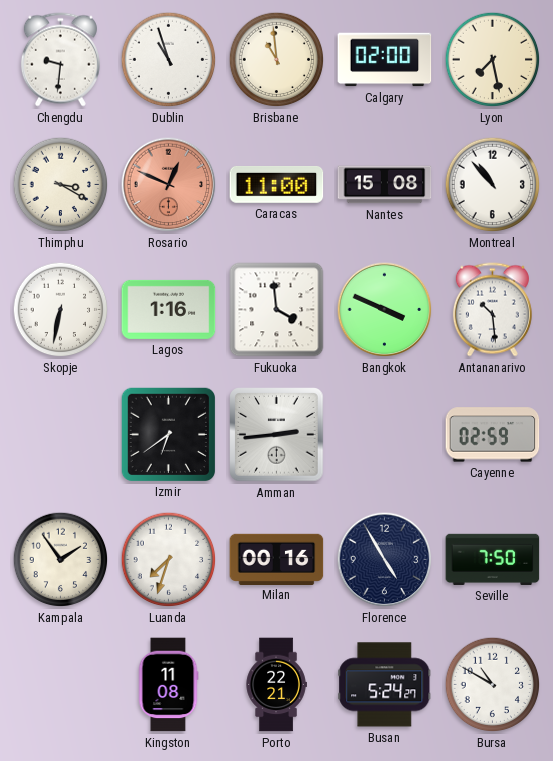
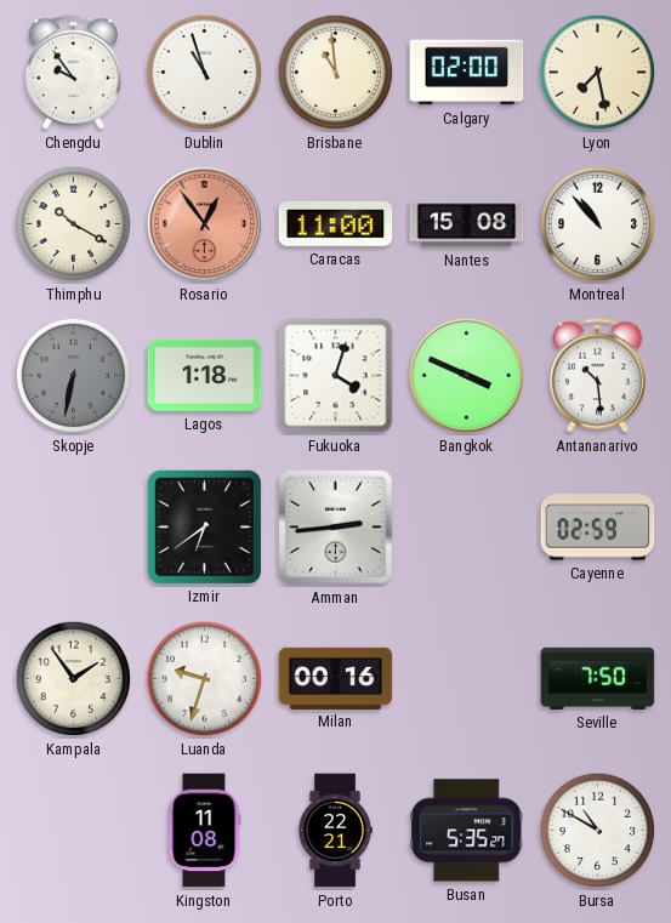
Chengdu: 9:31 -> 9:54 (73, 73)
Thimphu: 3:20 -> 10:20 (74, 224)
Rosario: 12:49 -> 12:54 (205, 224)
Skopje dial: white -> grey (74, 376)
Lagos: 1:16 -> 1:18 (205, 375)
Fukuoka: 3:59 -> 4:03 (336, 376)
Luanda: 7:33 -> 9:33 (205, 679)
Florence: 4:55 -> none (385, 560)
Busan: 5:24 -> 5:35 (467, 831)
